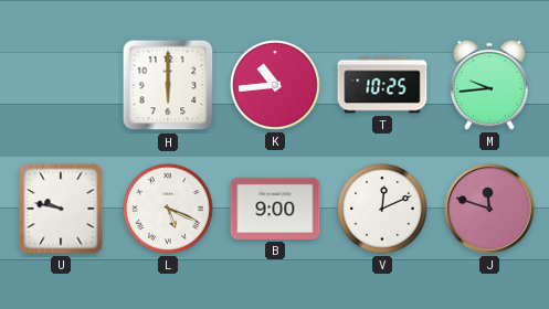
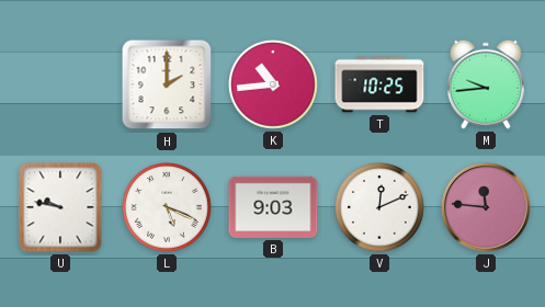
H: 6:00 -> 2:00 (167, 84)
B: 9:00 -> 9:03 (273, 207)
J: 11:48 -> 11:46 (486, 207)
